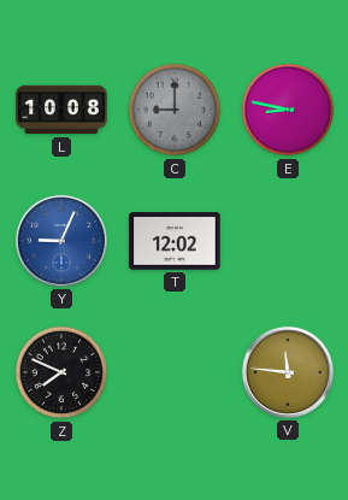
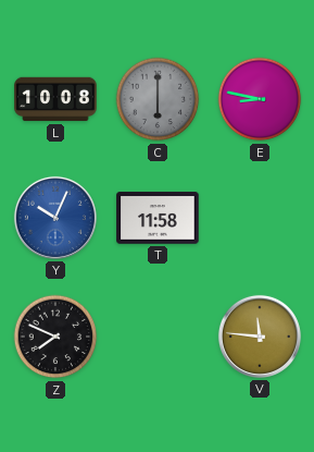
C: 9:00 -> 6:00 (158, 99)
Y: 9:04 -> 10:04 (55, 218)
T: 12:02 -> 11:58 (158, 218)
